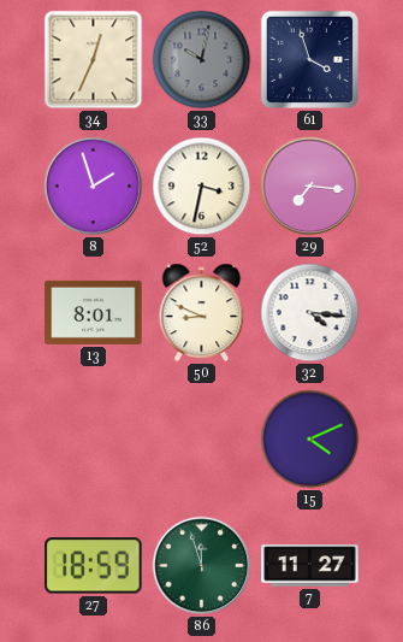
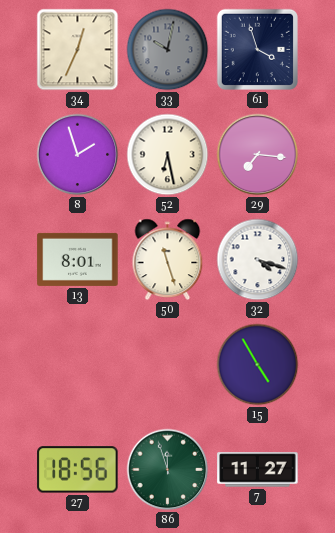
52: 3:32 -> 6:28 (168, 155)
50: 8:49 -> 11:27 (168, 260)
32: 4:16 -> 4:18 (258, 260)
15: 4:11 -> 4:55 (258, 365)
27: 18:59 -> 18:56 (78, 470)
